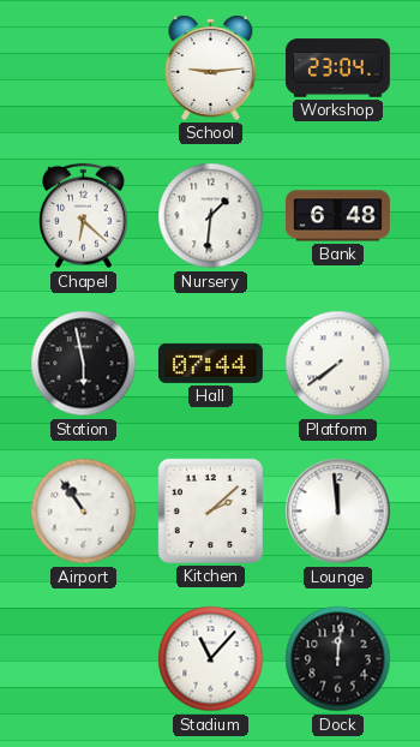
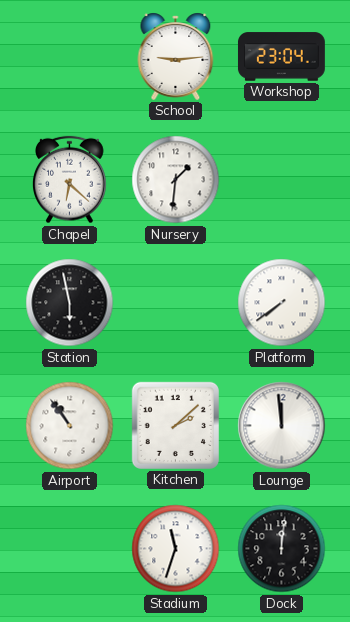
Bank: 6:48 -> none (338, 216)
Hall: 07:44 -> none (210, 363)
Stadium: 11:07 -> 11:33 (176, 549)
